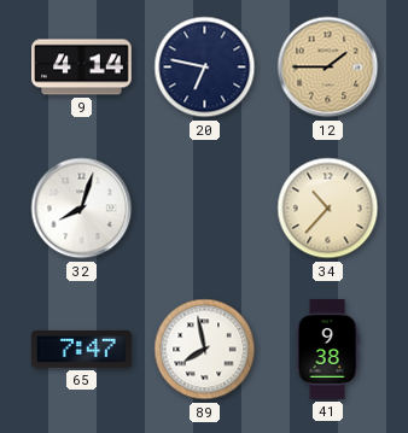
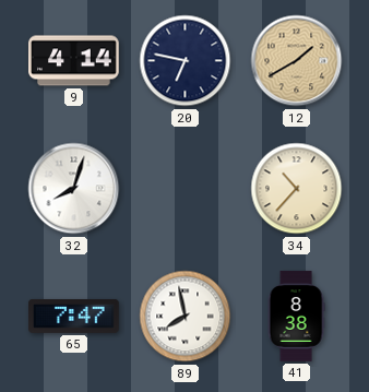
12: 1:45 -> 1:40 (297, 61)
41: 9:38 -> 8:38 (296, 317)
